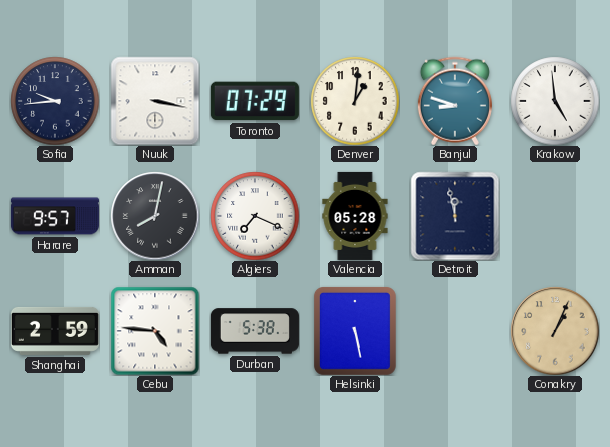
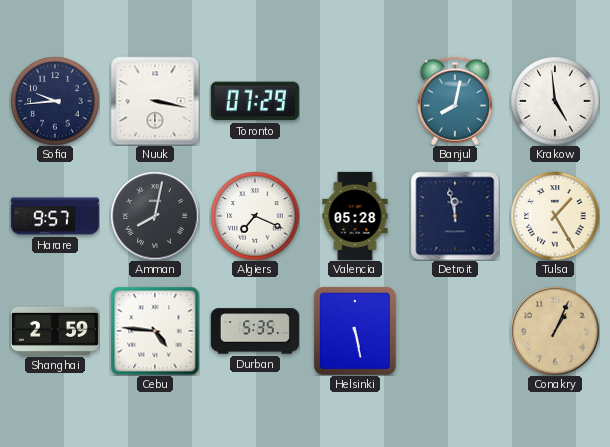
Denver: 1:01 -> none (355, 101)
Banjul: 8:48 -> 8:02 (455, 101)
Tulsa: none -> 1:25 (555, 216)
Durban: 5:38 -> 5:35 (255, 331)
